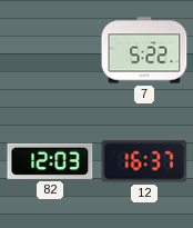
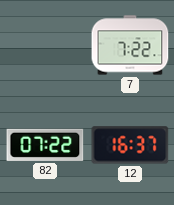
7: 5:22 -> 7:22 (130, 45)
82: 12:03 -> 07:22 (45, 145)
